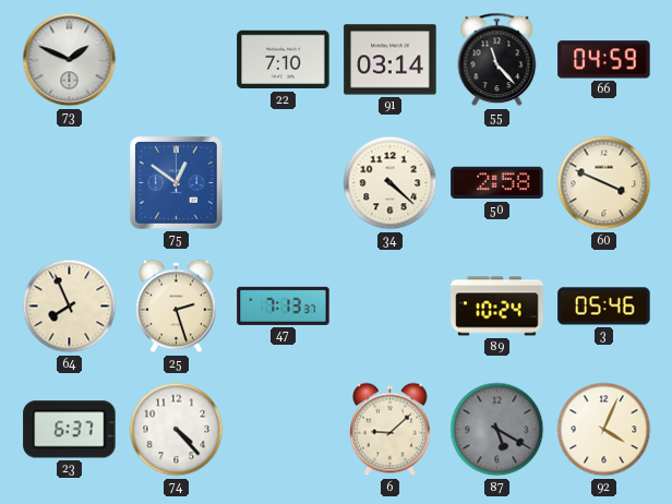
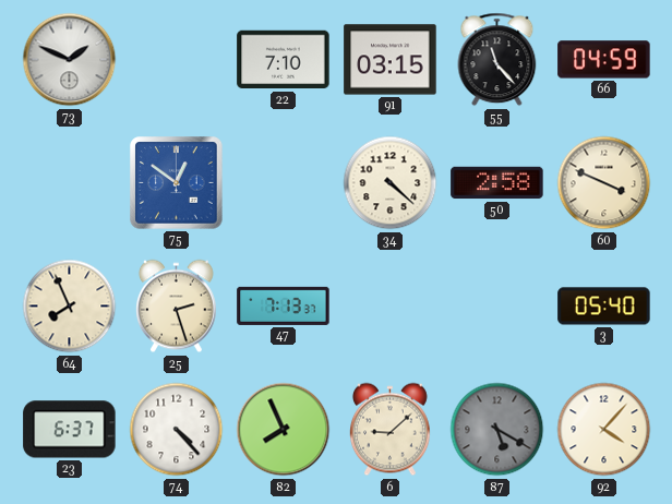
91: 03:14 -> 03:15 (391, 60)
89: 10:24 -> none (497, 307)
3: 05:46 -> 05:40 (604, 307)
82: none -> 7:56 (284, 430)
92: 4:04 -> 4:07 (604, 430)
